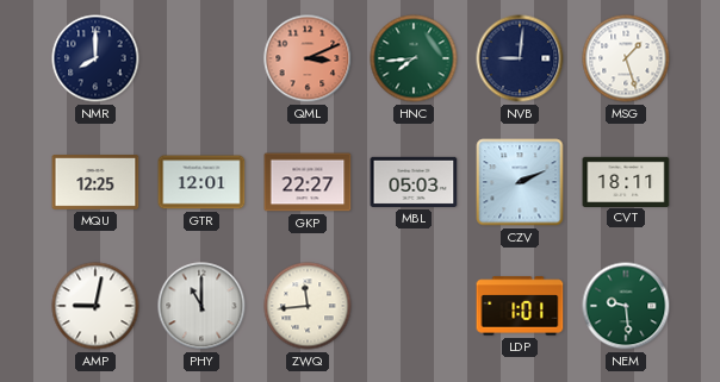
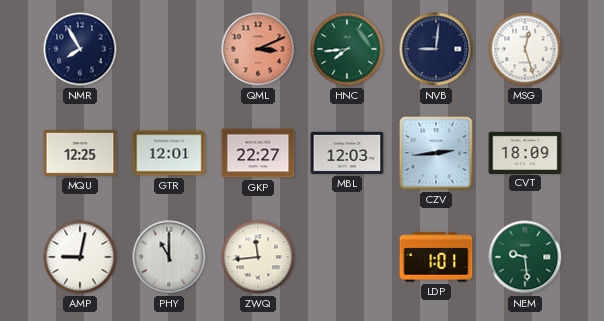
NMR: 8:00 -> 7:55 (80, 49)
MSG: 1:27 -> 12:27 (525, 49)
MBL: 05:03 -> 12:03 (347, 153)
CZV: 2:11 -> 2:44 (436, 153)
CVT: 18:11 -> 18:09 (525, 152)
